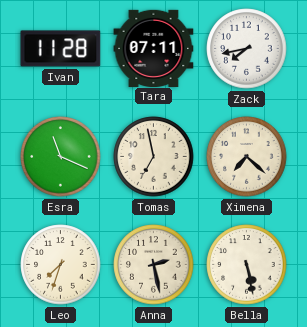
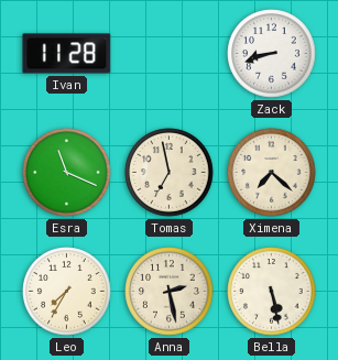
Tara: 07:11 -> none (154, 48)
Zack: 7:43 -> 8:42 (272, 54)
Leo: 7:33 -> 7:35 (67, 292)
